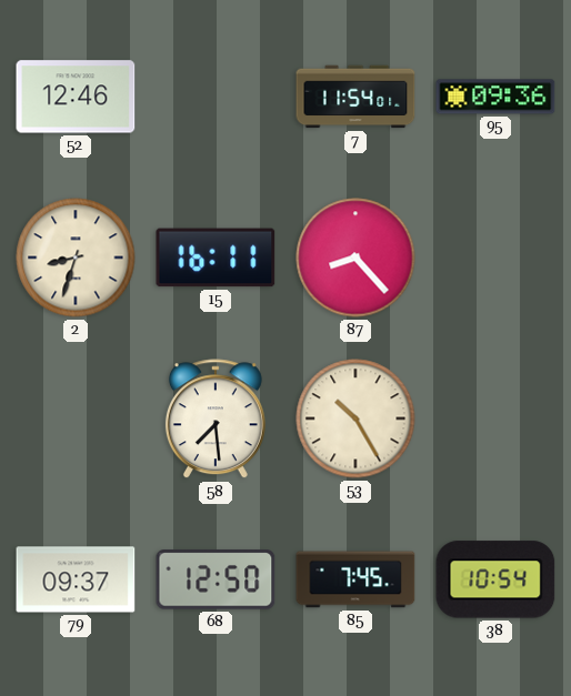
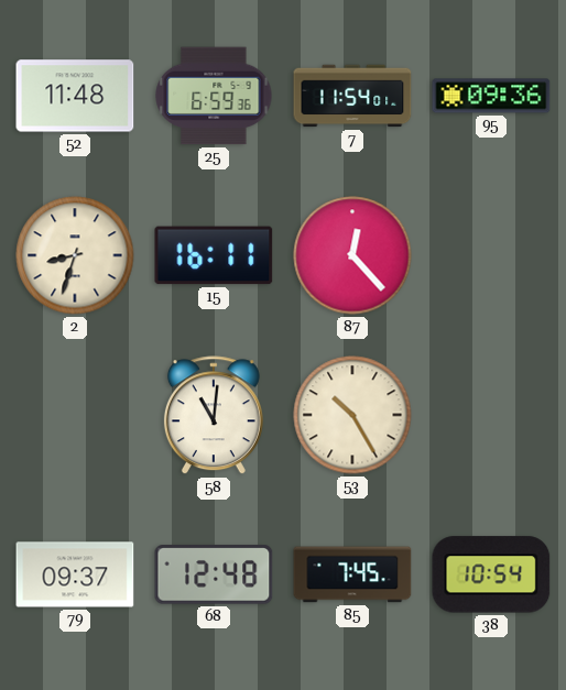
52: 12:46 -> 11:48 (75, 96)
25: none -> 6:59 (214, 96)
87: 8:23 -> 12:23 (352, 255)
58: 7:29 -> 11:01 (214, 416)
68: 12:50 -> 12:48 (214, 574)
